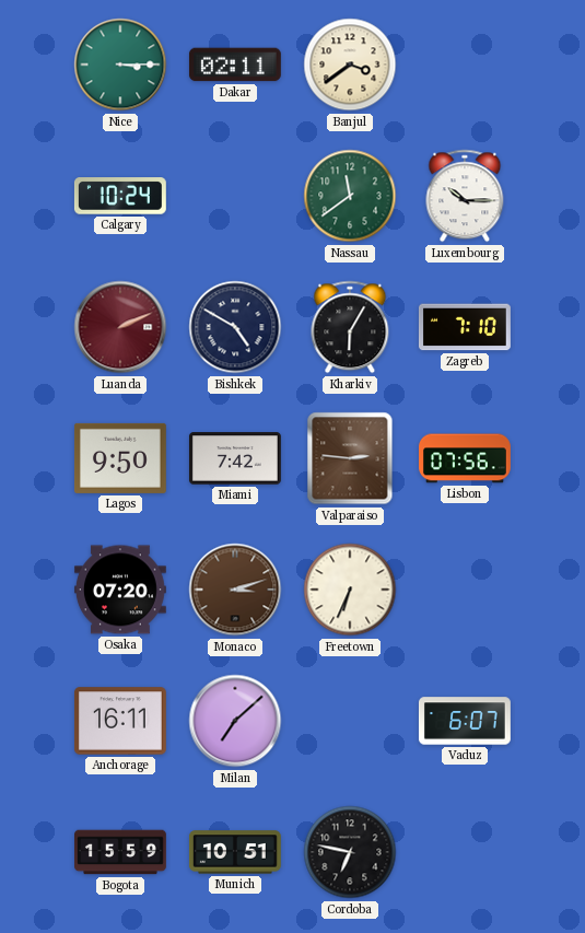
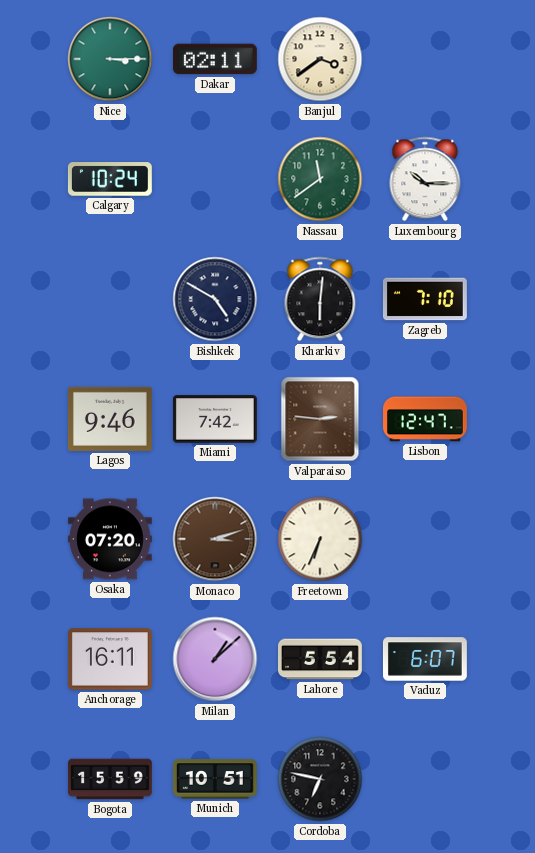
Luanda: 2:11 -> none (120, 327)
Kharkiv: 6:05 -> 6:01 (320, 299)
Lagos: 9:50 -> 9:46 (110, 419)
Lisbon: 07:56 -> 12:47 (426, 419)
Milan: 7:08 -> 1:08 (215, 659)
Lahore: none -> 5:54 (321, 659)
